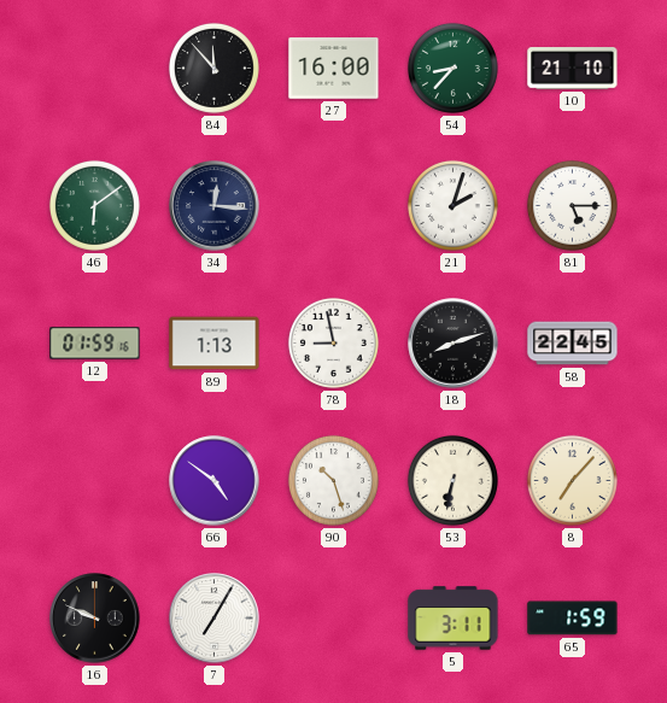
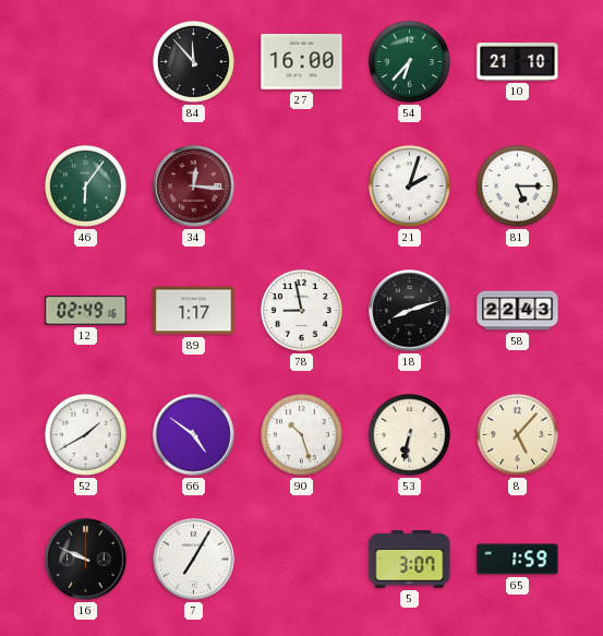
54: 8:37 -> 6:37 (409, 61)
46: 6:09 -> 6:06 (85, 185)
34 dial: navy -> burgundy (194, 187)
12: 01:59 -> 02:49 (86, 311)
89: 1:13 -> 1:17 (194, 311)
58: 22:45 -> 22:43 (518, 311)
52: none -> 1:40 (85, 434)
8: 7:07 -> 5:07 (517, 434)
5: 3:11 -> 3:07 (410, 560)
